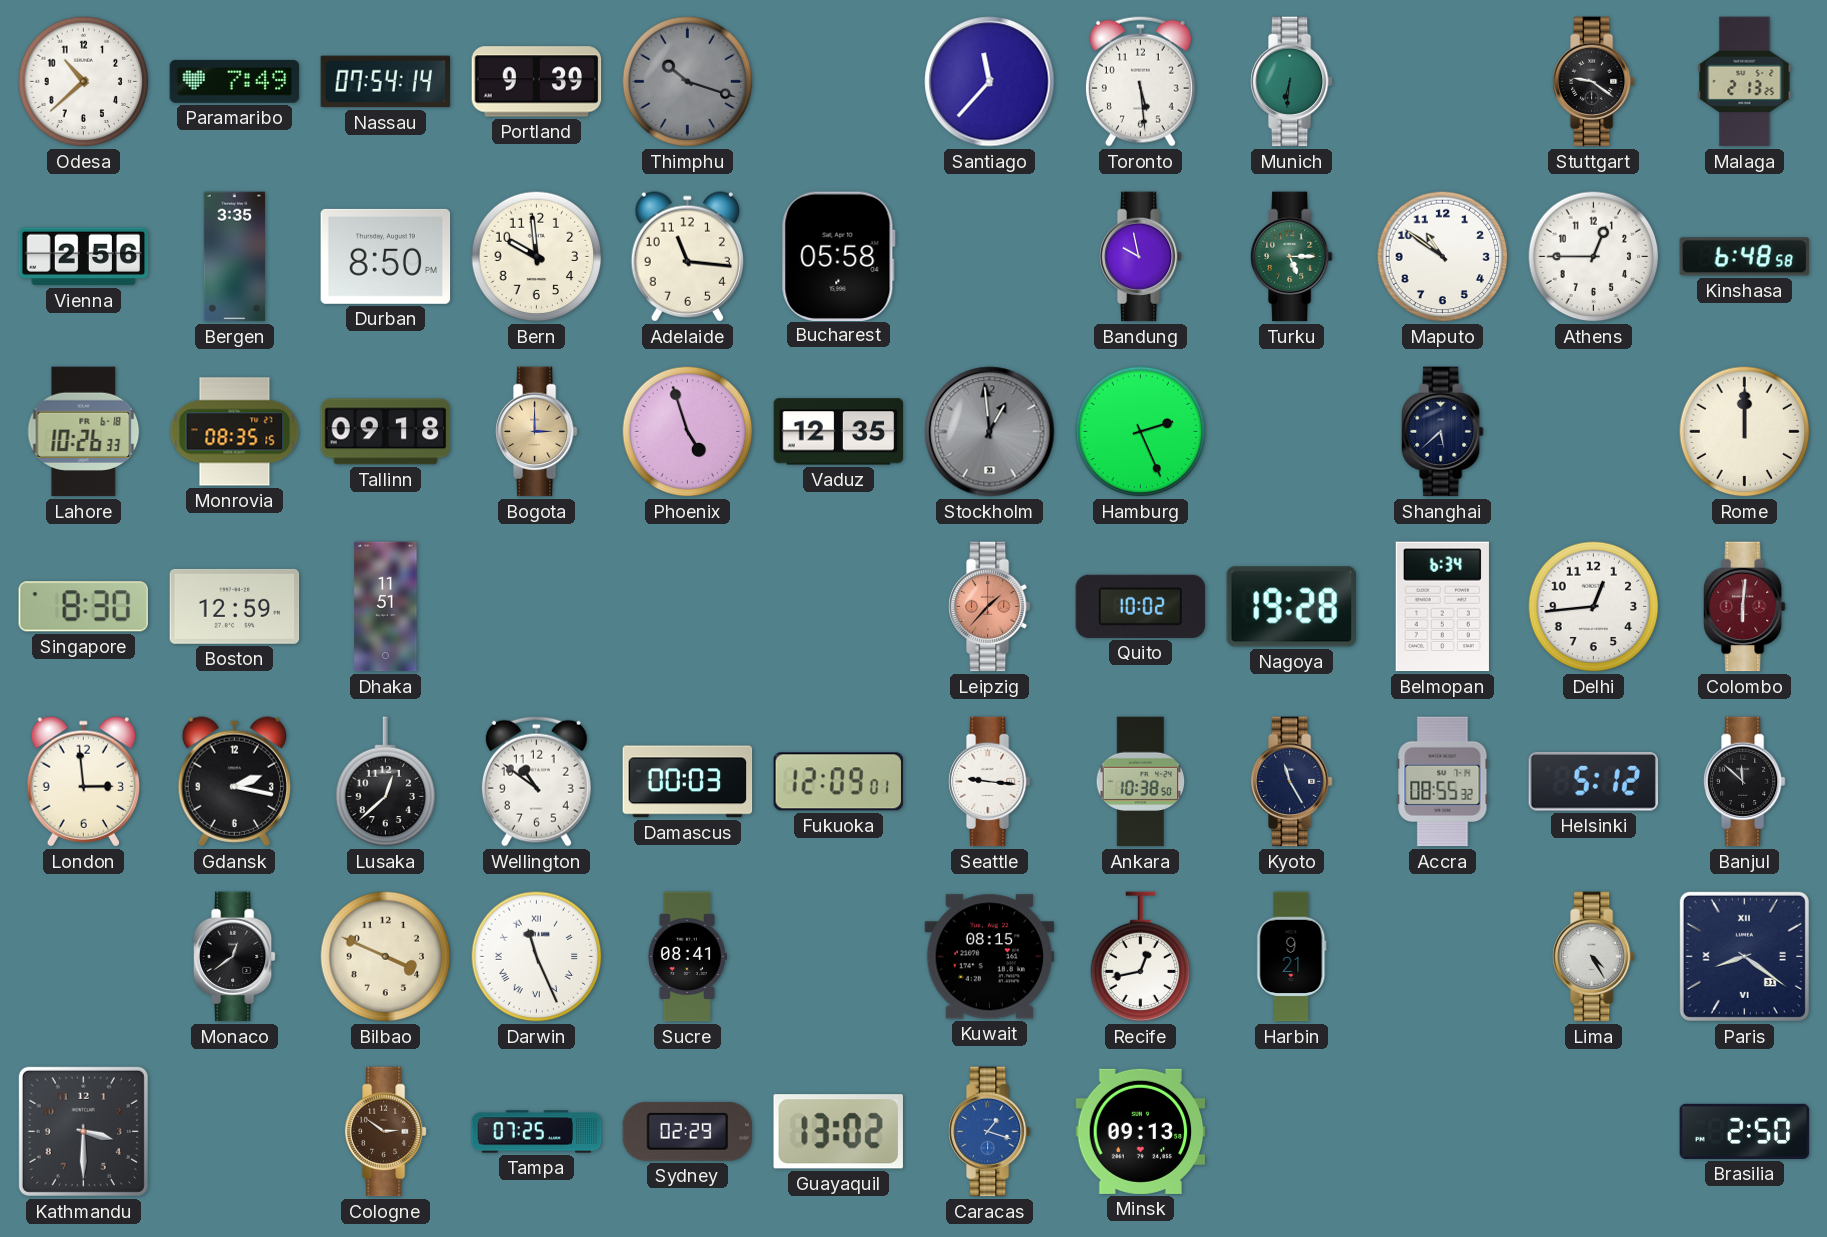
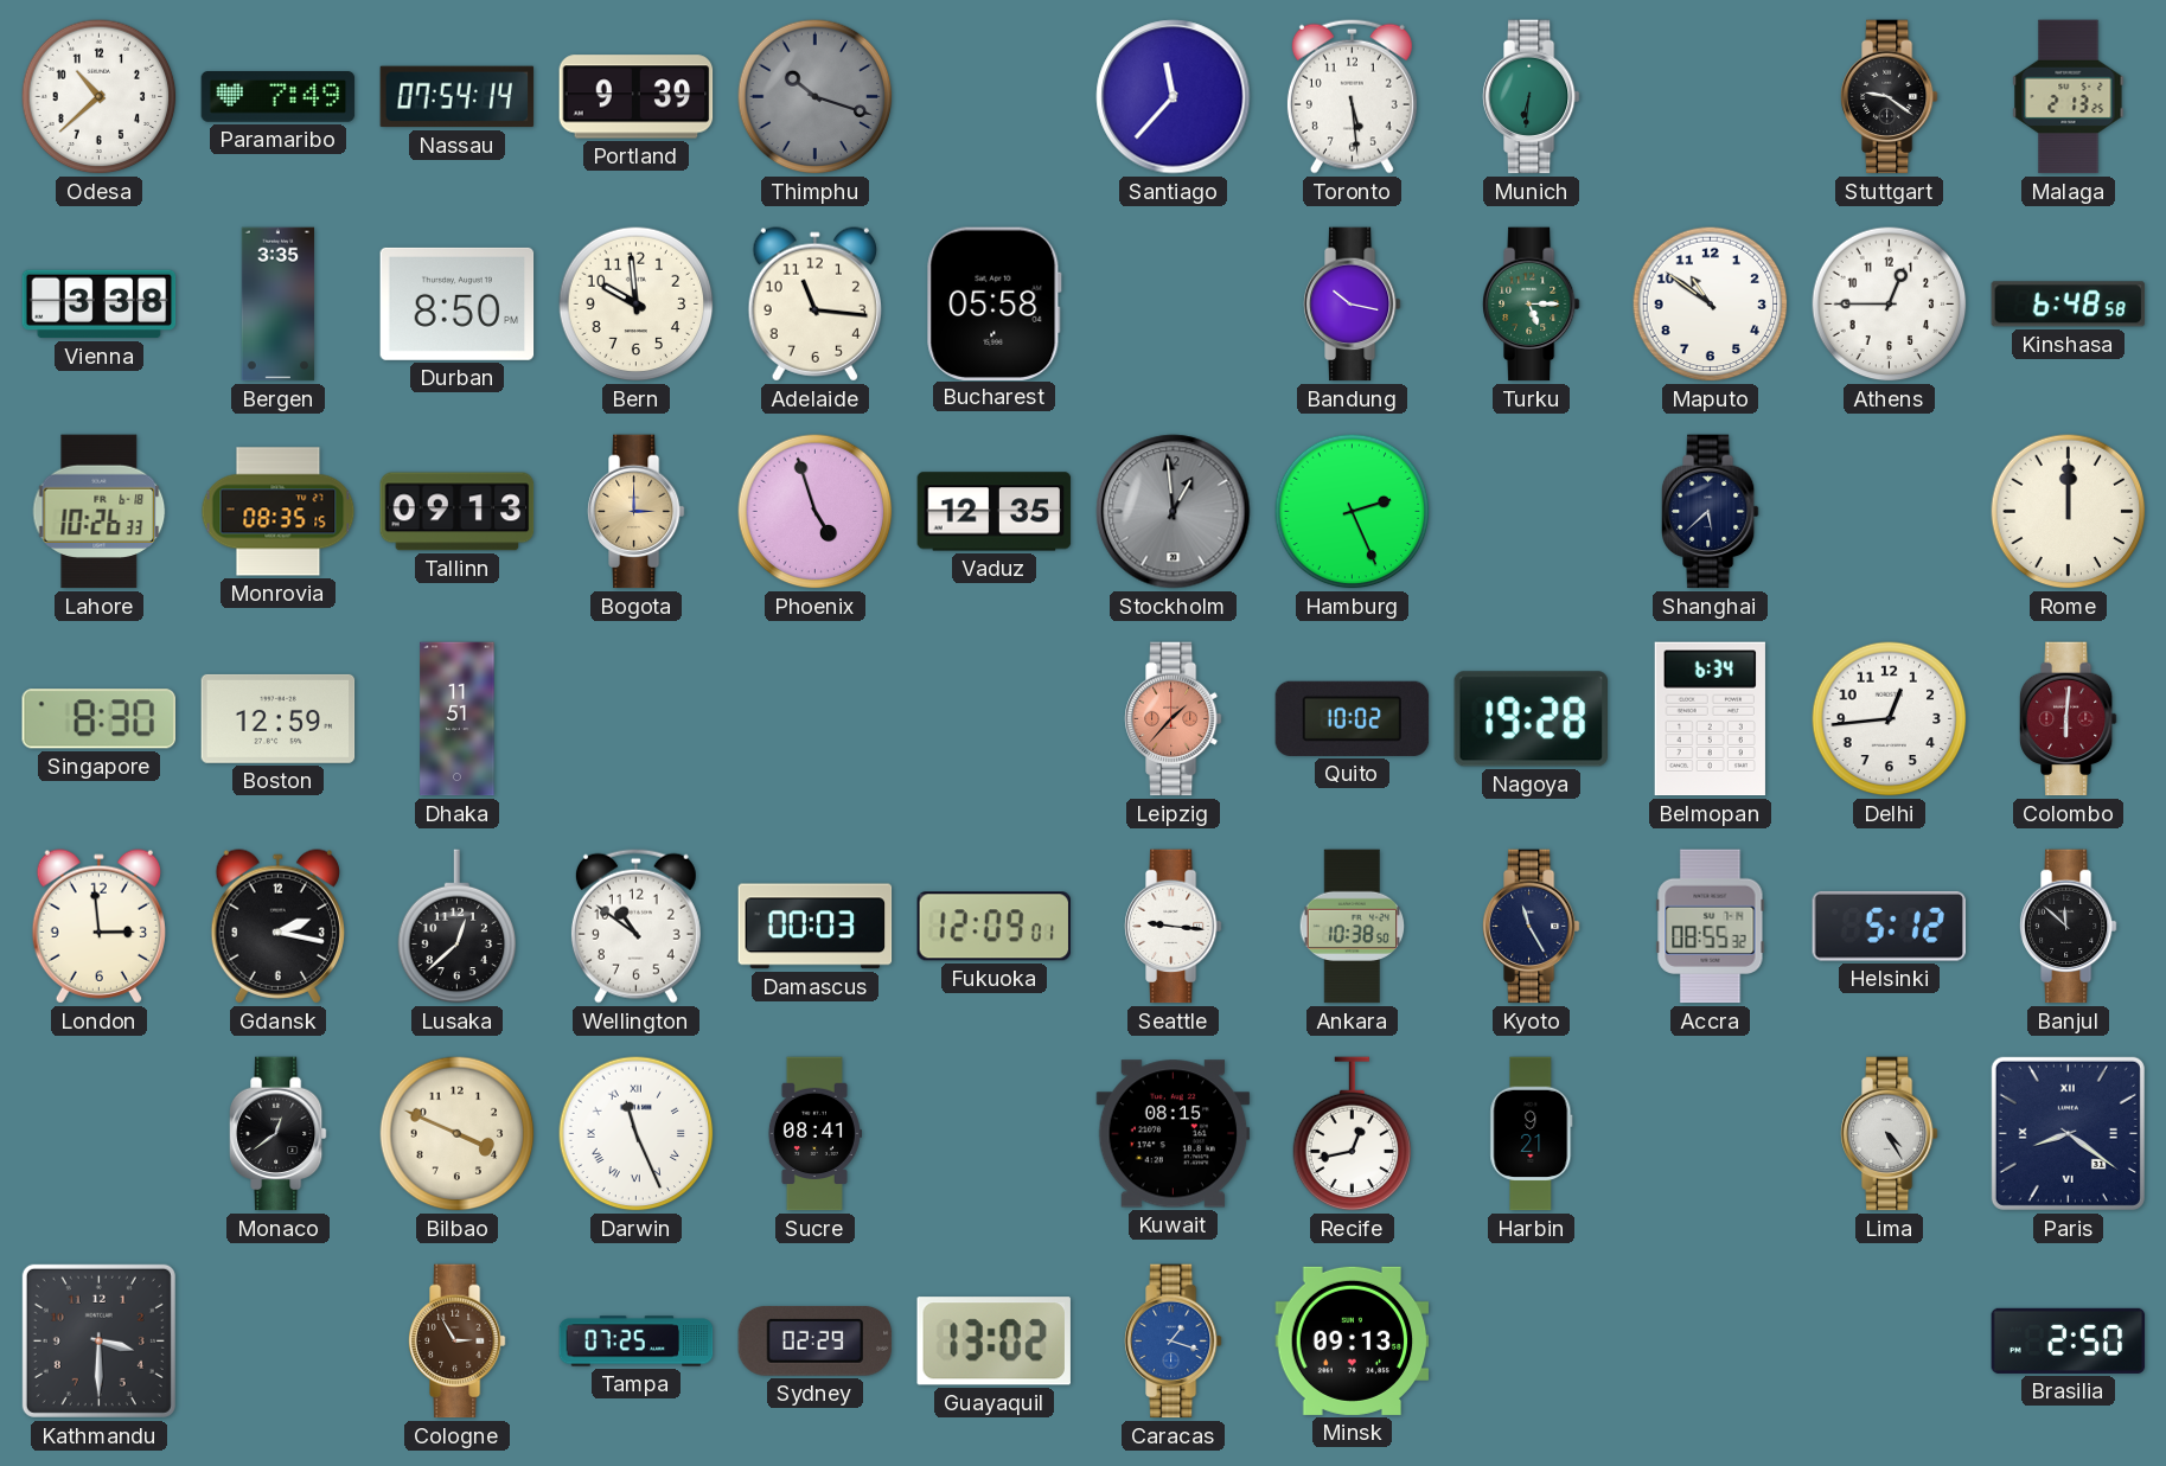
Vienna: 2:56 -> 3:38 (100, 305)
Bandung: 9:58 -> 10:17 (1352, 305)
Tallinn: 09:18 -> 09:13 (458, 512)
Cologne: 2:51 -> 2:55 (456, 1342)
